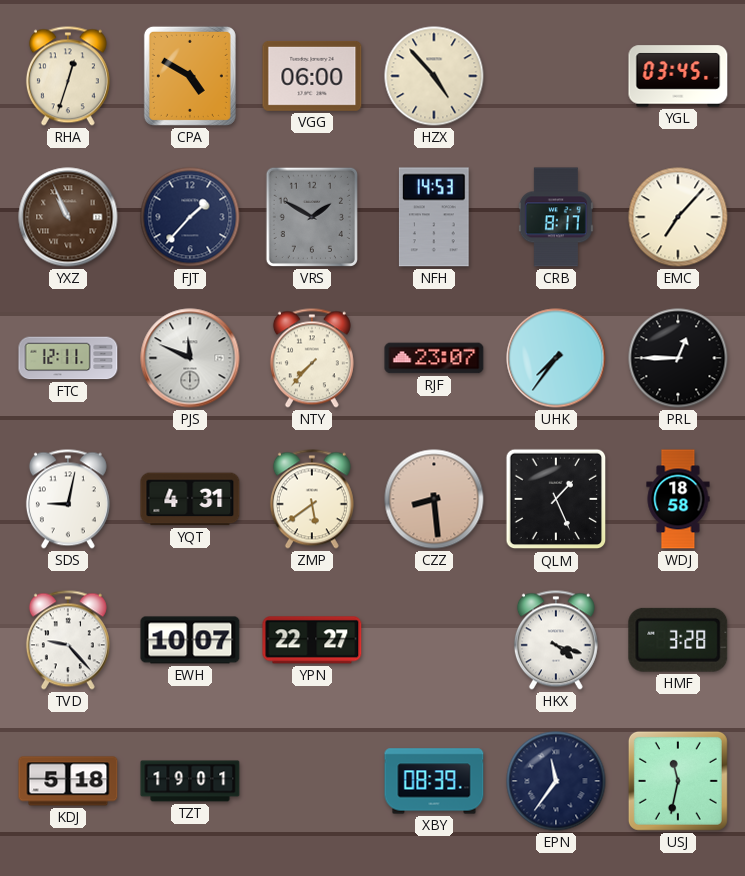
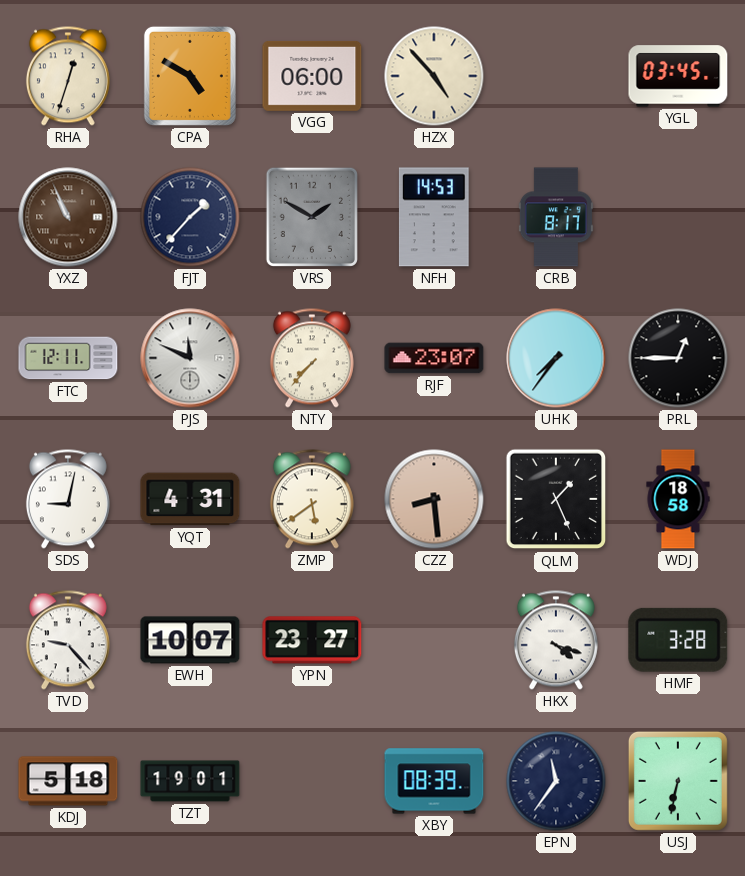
EMC: 7:07 -> none (678, 217)
YPN: 22:27 -> 23:27 (312, 640)
USJ: 11:32 -> 6:32 (678, 781)
